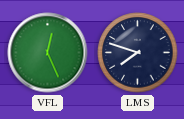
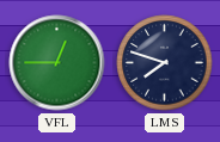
VFL: 12:26 -> 12:45 (57, 63)
